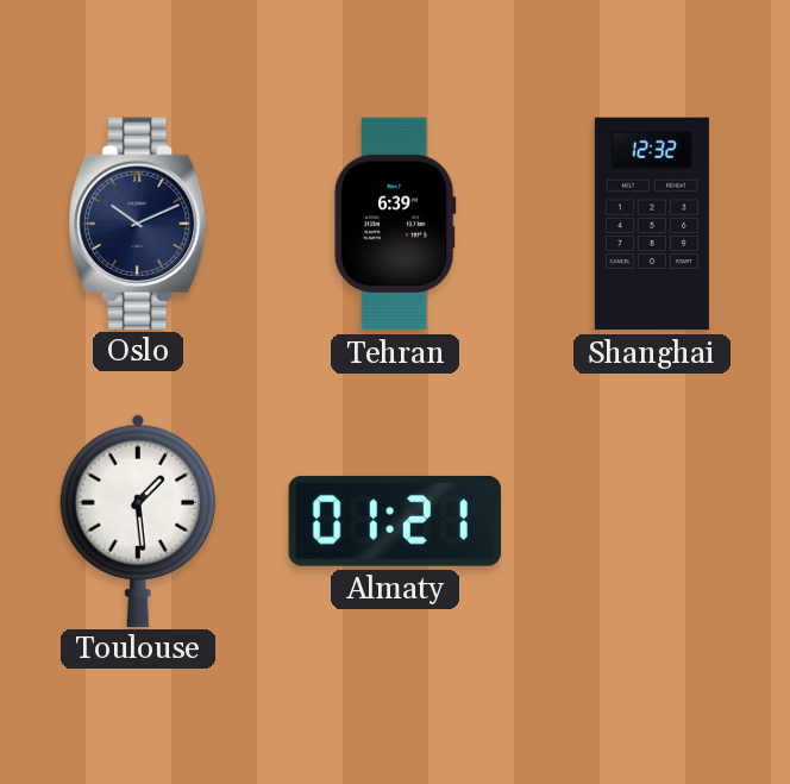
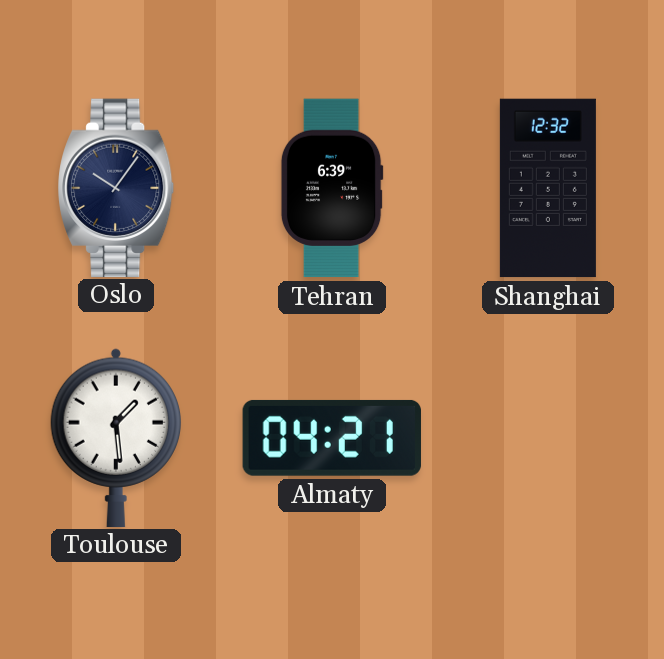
Oslo: 10:11 -> 10:06 (117, 187)
Almaty: 01:21 -> 04:21 (332, 438)
